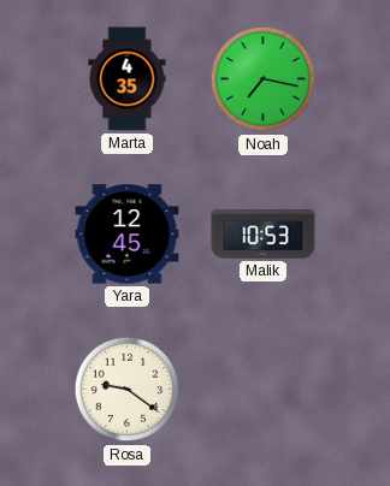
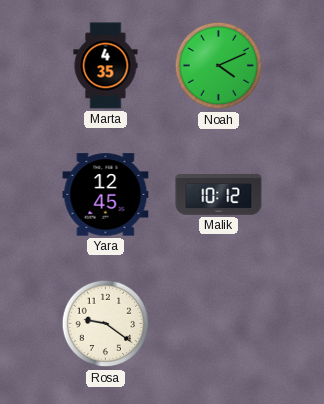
Noah: 7:17 -> 4:11 (219, 66)
Malik: 10:53 -> 10:12 (219, 195)
